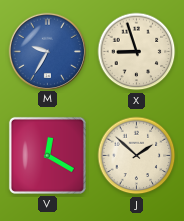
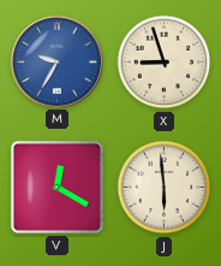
J: 1:52 -> 5:59 (165, 188)
